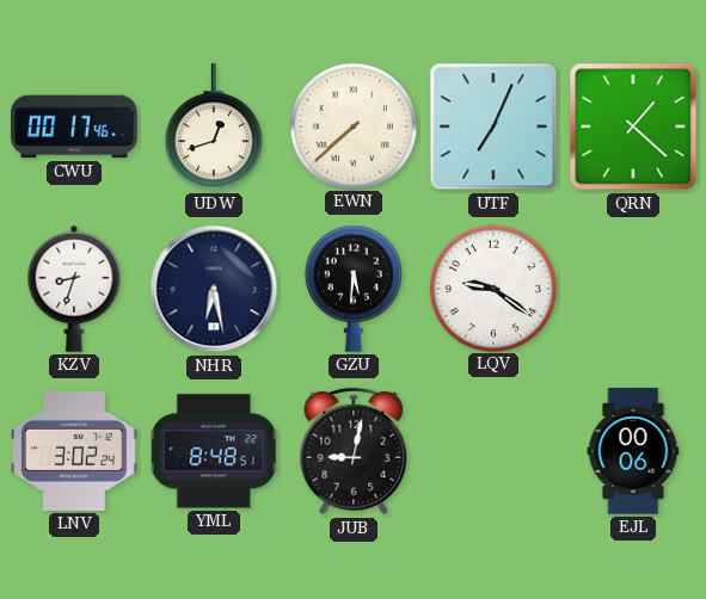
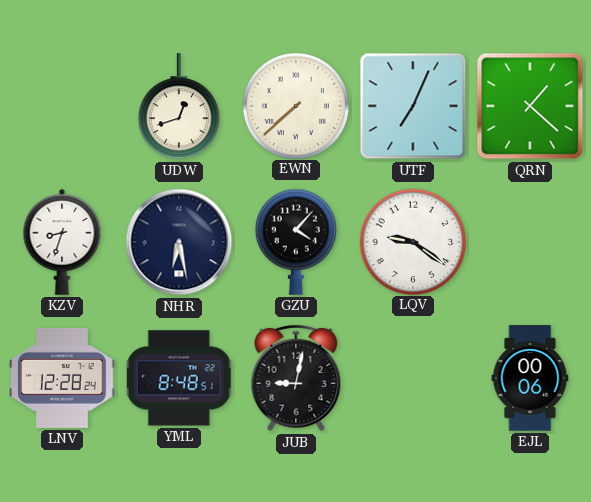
CWU: 00:17 -> none (74, 126)
GZU: 5:31 -> 4:07 (296, 242)
LNV: 3:02 -> 12:28 (62, 378)
